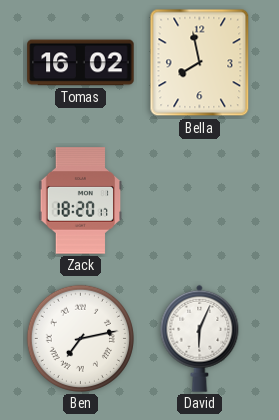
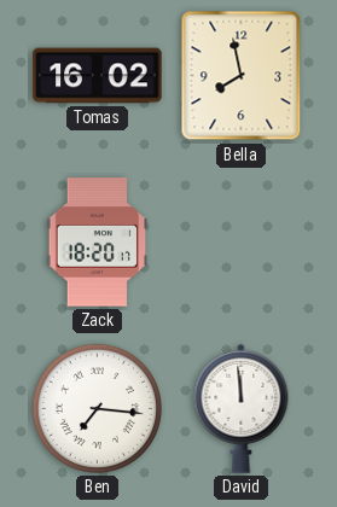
Ben: 7:13 -> 7:16 (97, 408)
David: 6:04 -> 11:59 (242, 408)
